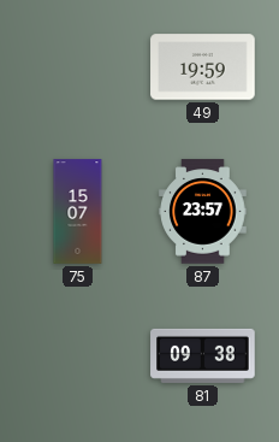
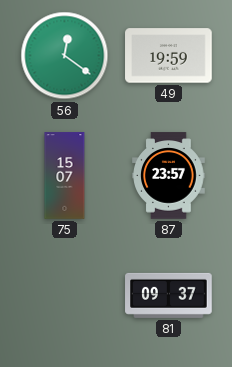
56: none -> 12:21 (65, 56)
81: 09:38 -> 09:37 (169, 295)
